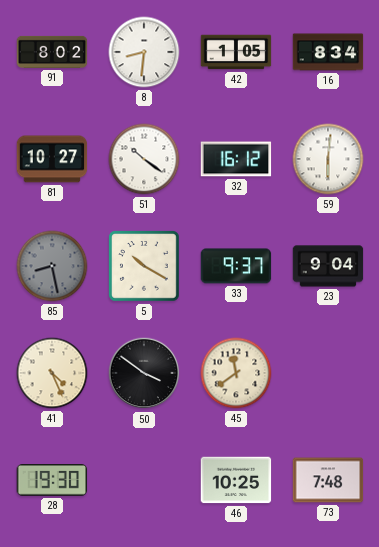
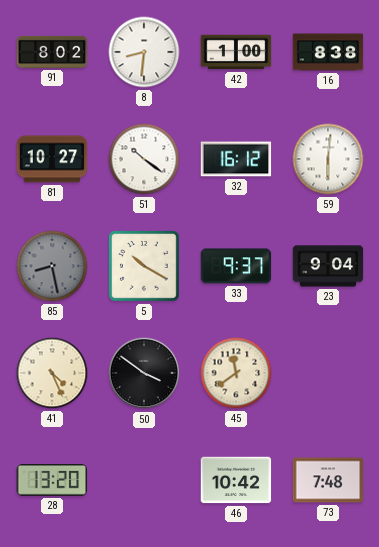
42: 1:05 -> 1:00 (236, 52)
16: 8:34 -> 8:38 (328, 52)
28: 19:30 -> 13:20 (52, 481)
46: 10:25 -> 10:42 (236, 480)
